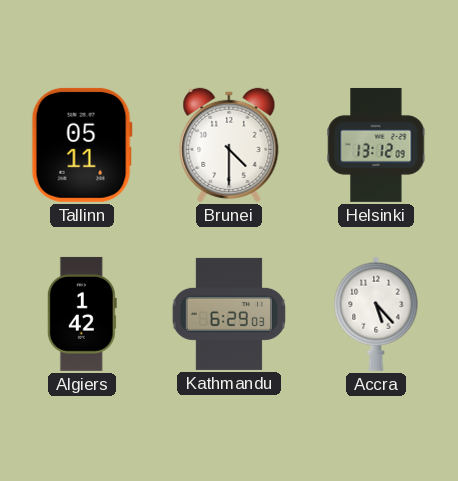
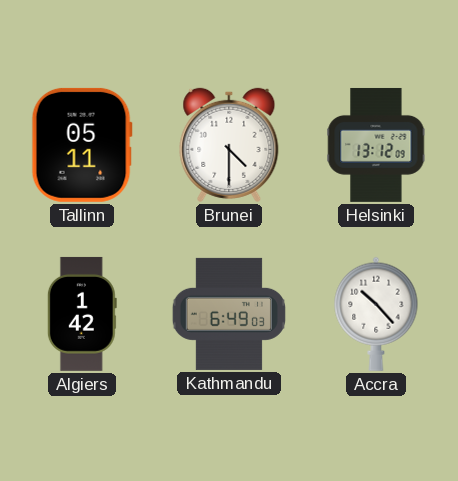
Kathmandu: 6:29 -> 6:49 (229, 314)
Accra: 5:23 -> 10:23 (376, 314)
